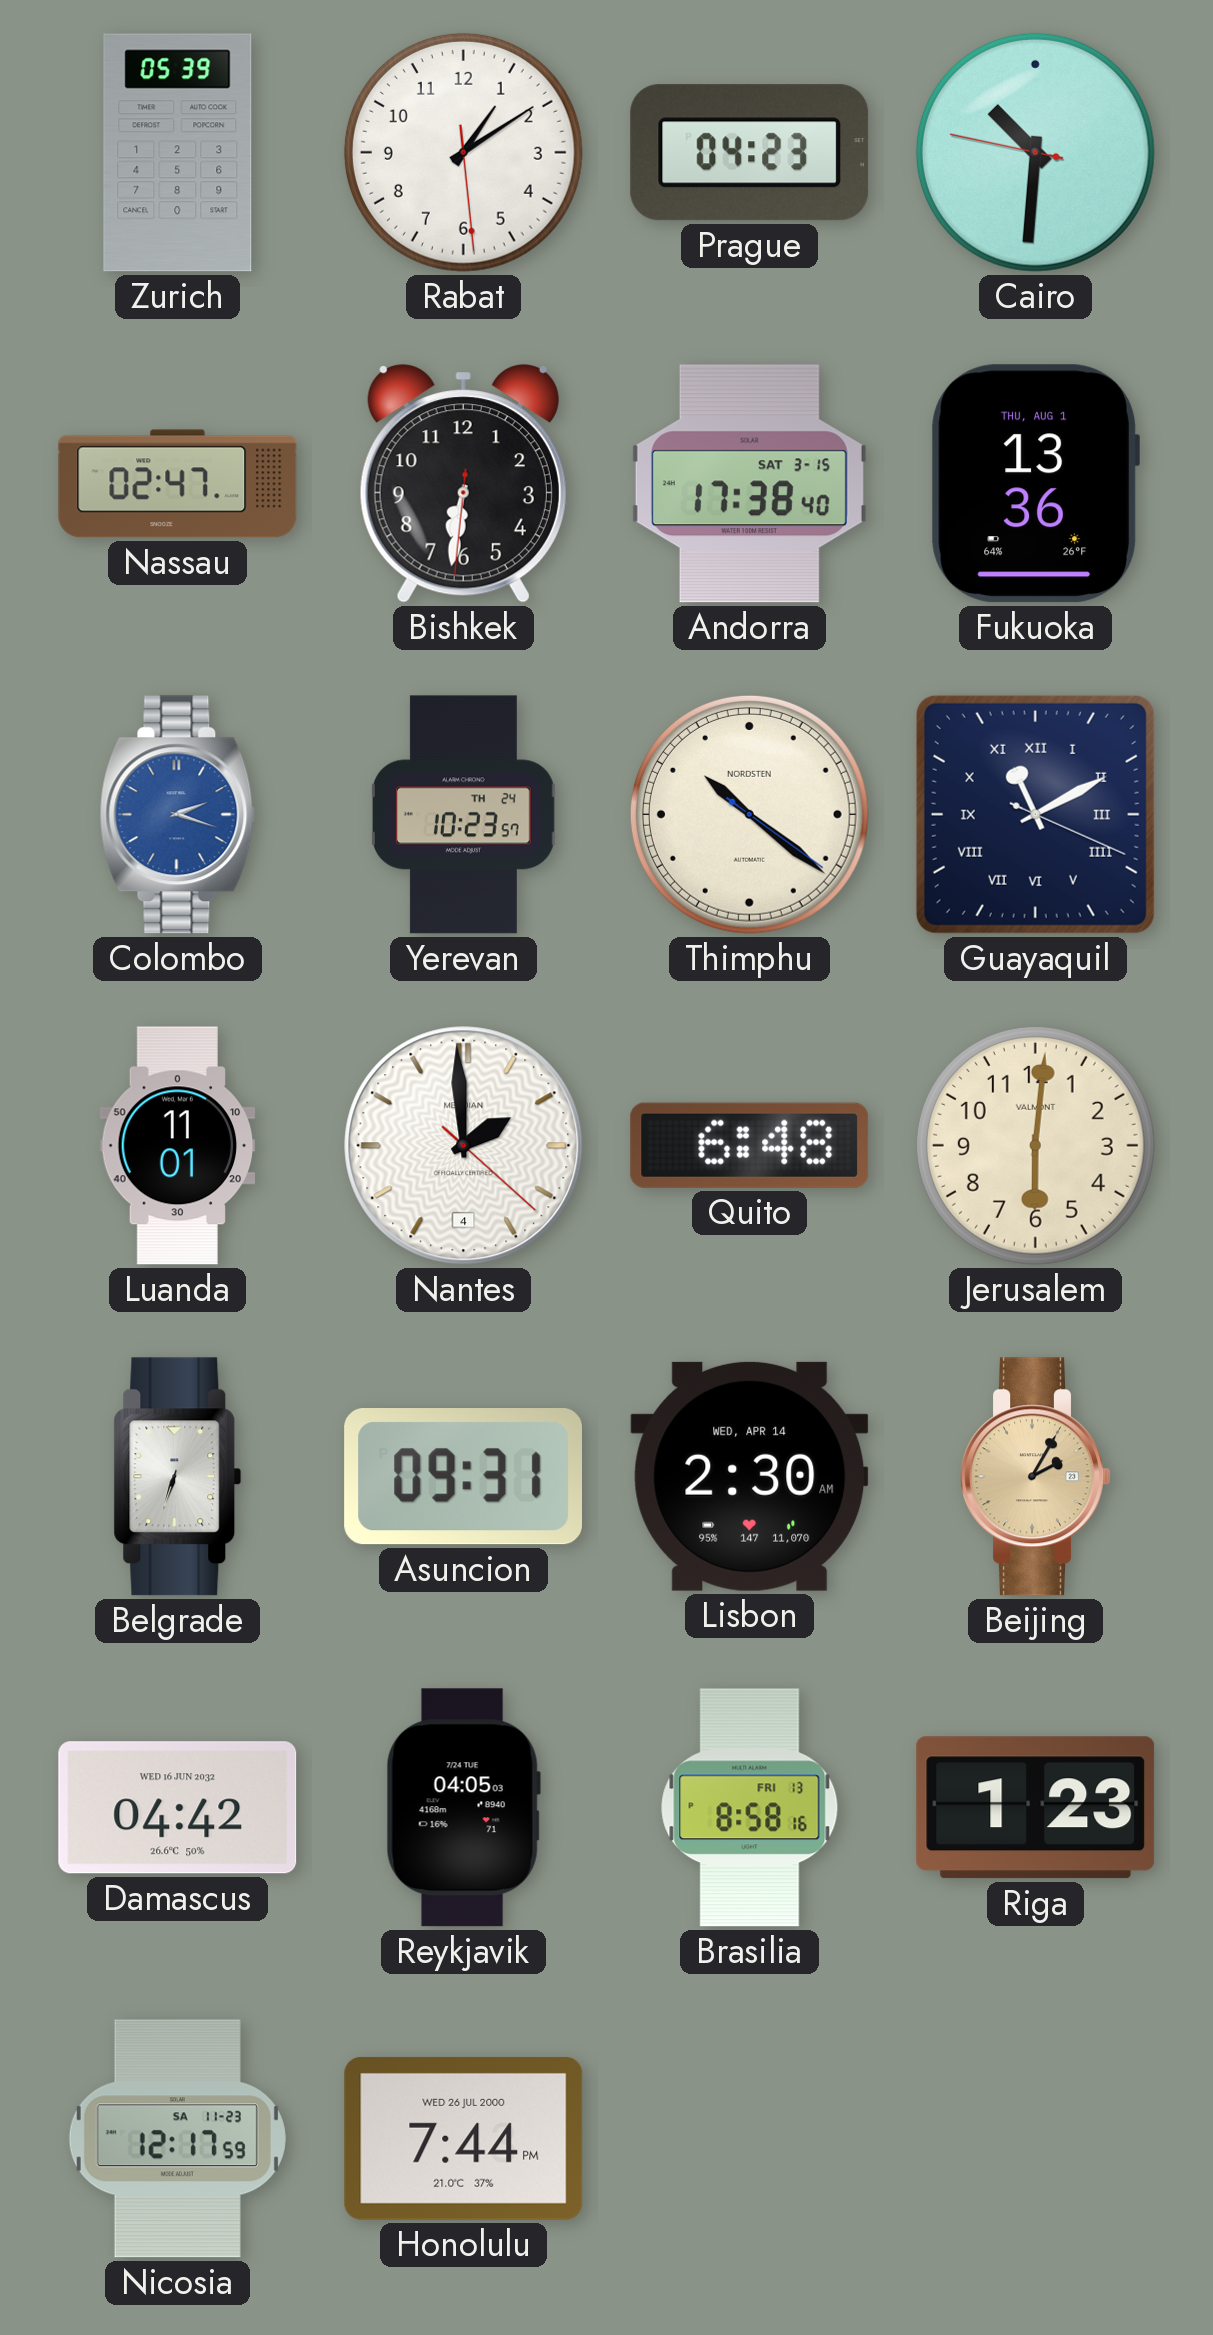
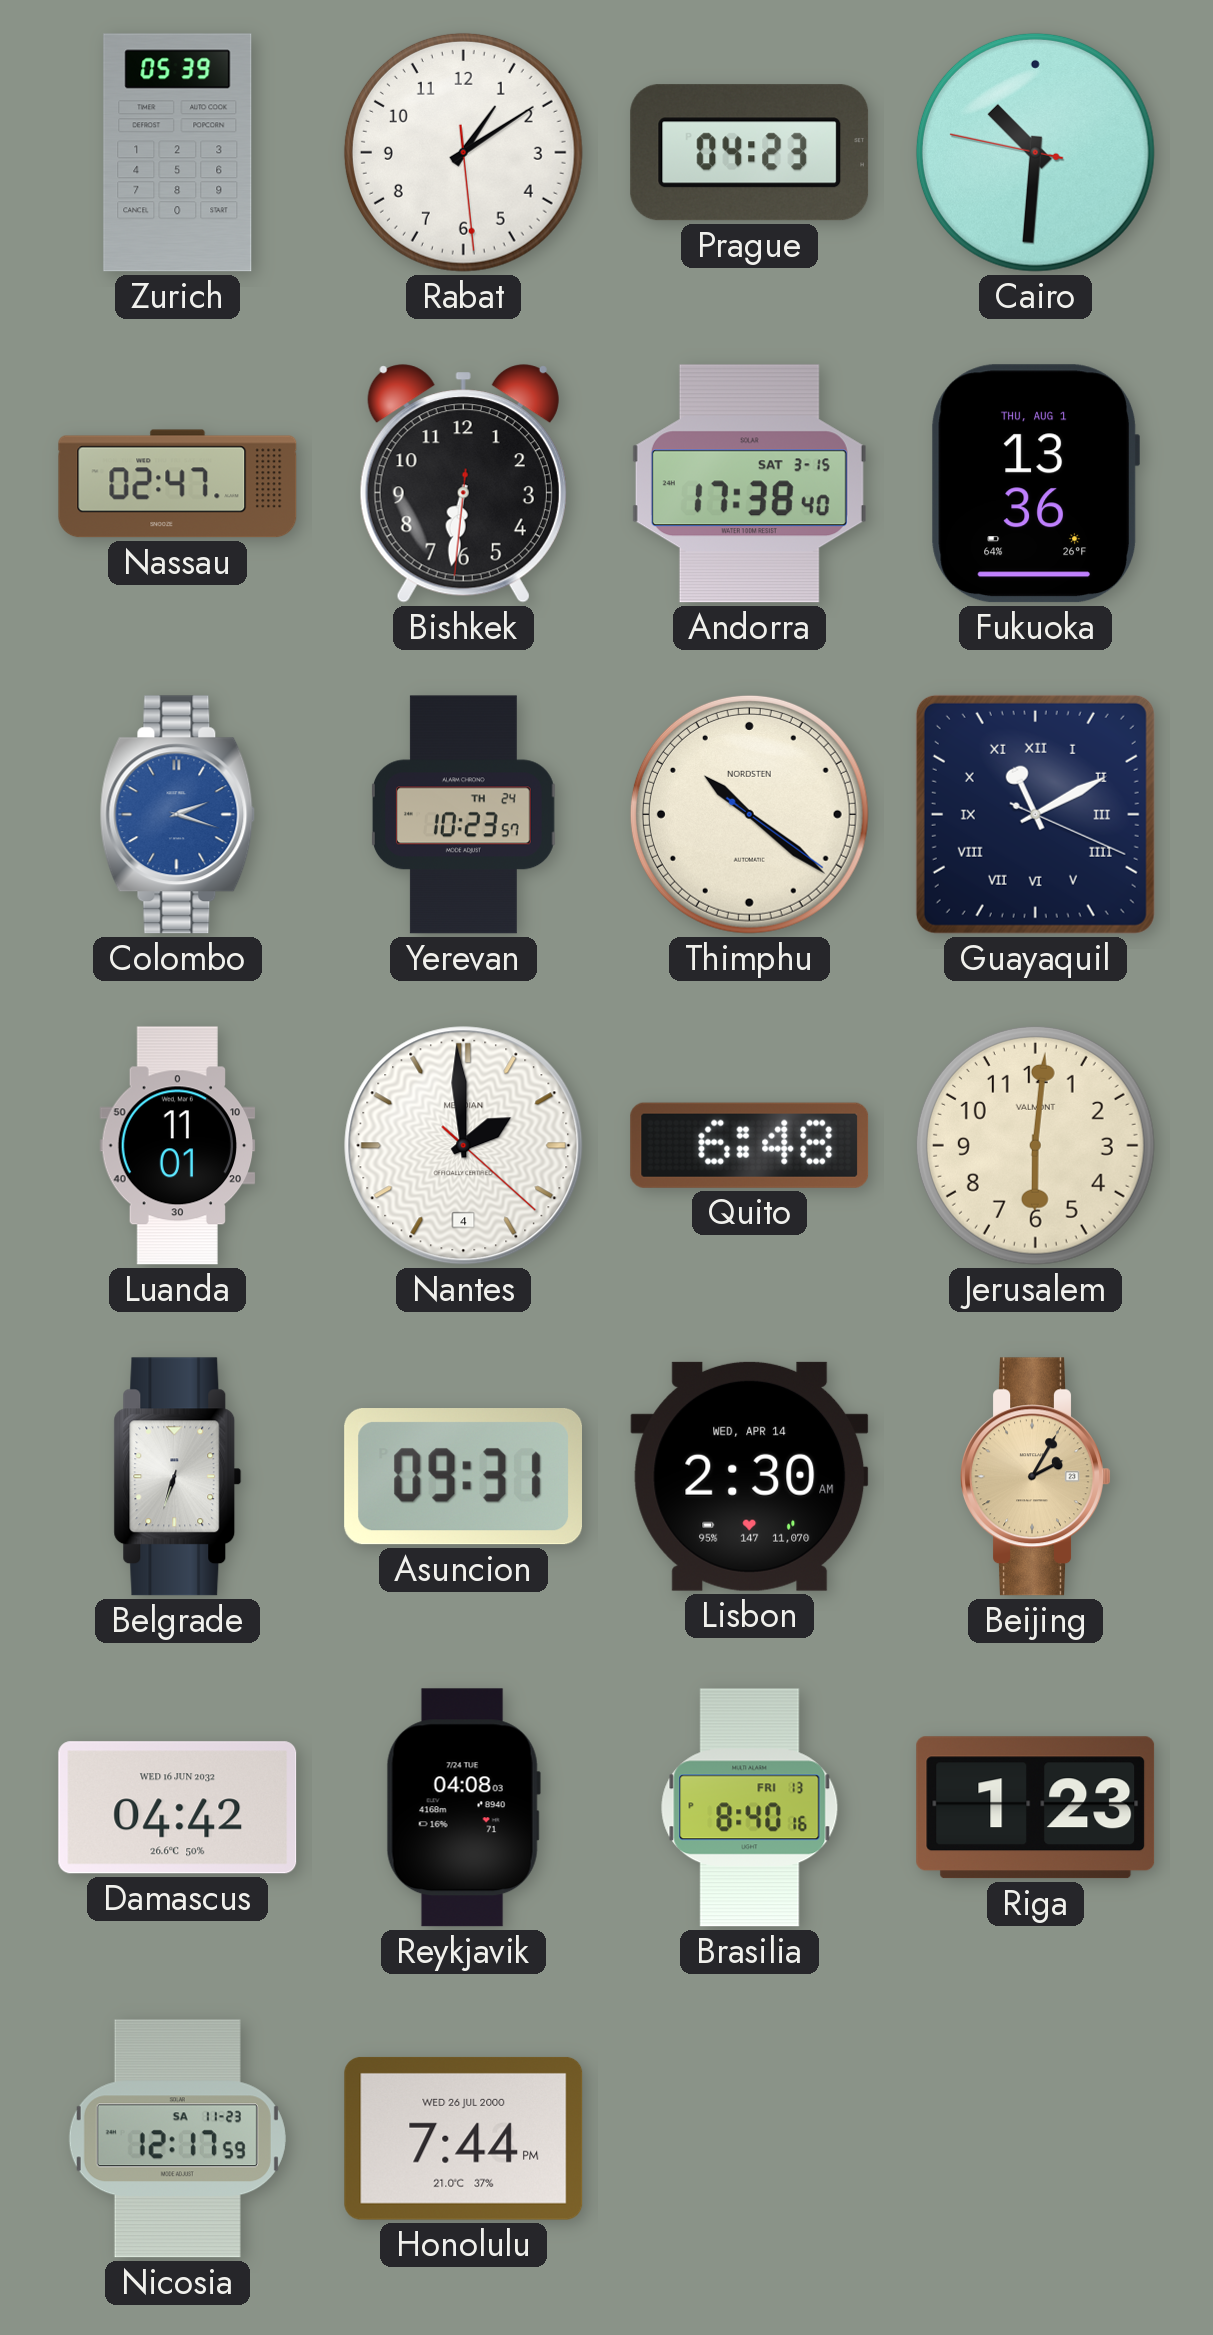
Reykjavik: 04:05 -> 04:08 (463, 1808)
Brasilia: 8:58 -> 8:40 (750, 1808)
